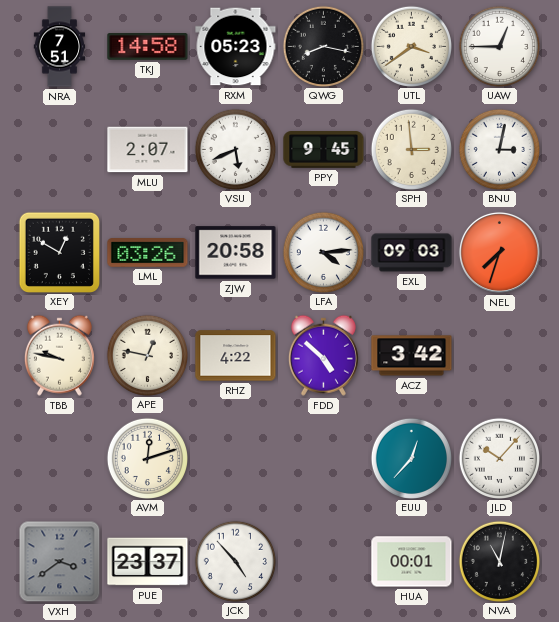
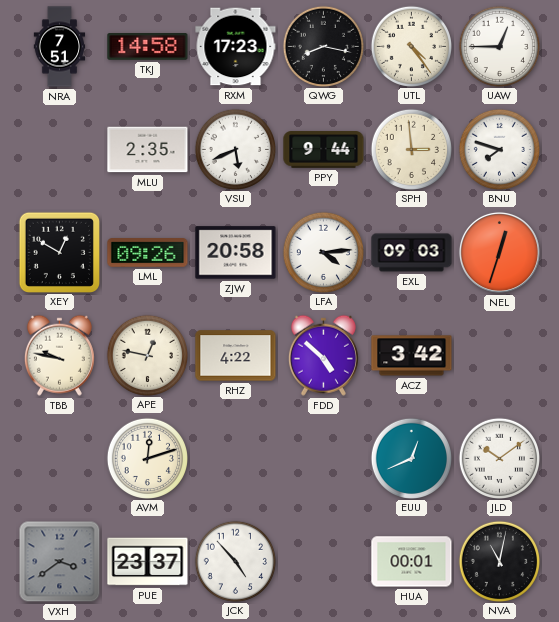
RXM: 05:23 -> 17:23 (236, 47)
UTL: 3:39 -> 4:24 (411, 46)
MLU: 2:07 -> 2:35 (148, 150)
PPY: 9:45 -> 9:44 (324, 150)
BNU: 3:02 -> 7:48 (499, 149)
LML: 03:26 -> 09:26 (148, 253)
NEL: 7:33 -> 12:33 (499, 252)
EUU: 12:37 -> 12:41 (411, 458)
JLD: 10:07 -> 10:09 (499, 458)
